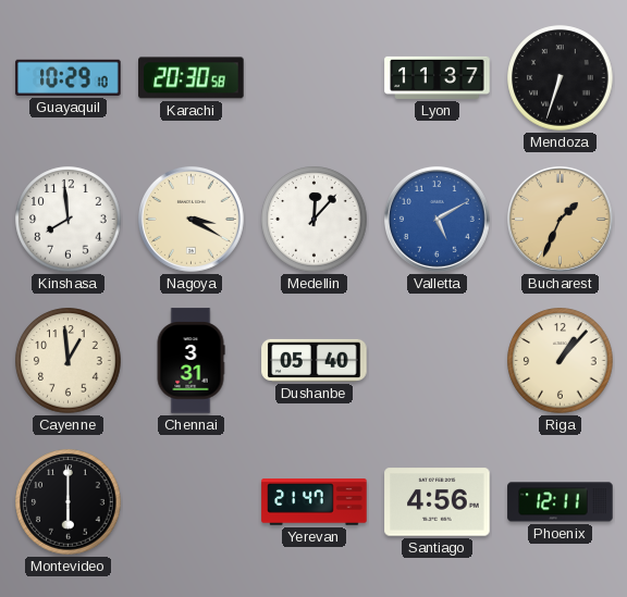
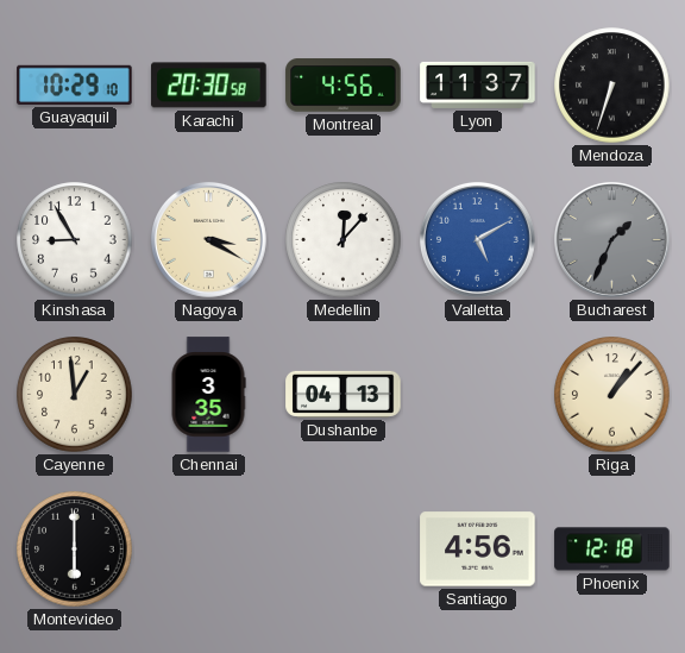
Montreal: none -> 4:56 (344, 86)
Kinshasa: 7:59 -> 8:55 (75, 240)
Bucharest dial: champagne -> grey (611, 239)
Chennai: 3:31 -> 3:35 (208, 395)
Dushanbe: 05:40 -> 04:13 (344, 394)
Yerevan: 21:47 -> none (315, 502)
Phoenix: 12:11 -> 12:18 (612, 550)
